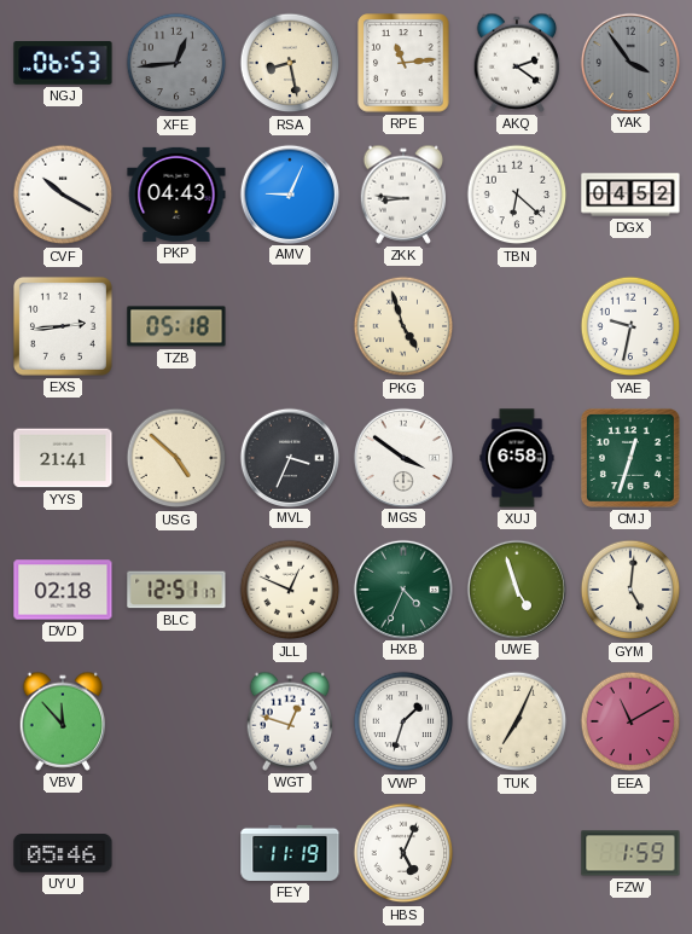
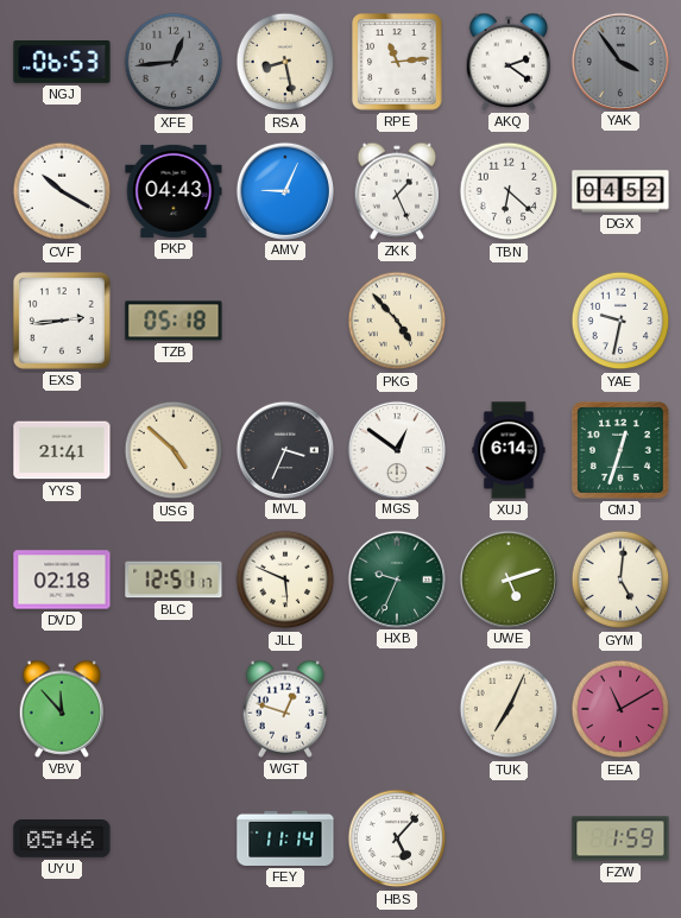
ZKK: 8:46 -> 1:26 (397, 191)
PKG: 4:57 -> 4:53 (397, 321)
MGS: 3:51 -> 12:51 (396, 449)
XUJ: 6:58 -> 6:14 (509, 450)
JLL: 12:49 -> 5:49 (285, 580)
HXB: 4:34 -> 9:34 (396, 578)
UWE: 4:57 -> 5:12 (507, 578)
VWP: 1:33 -> none (403, 721)
FEY: 11:19 -> 11:14 (285, 838)
HBS: 5:04 -> 5:07 (397, 838)
